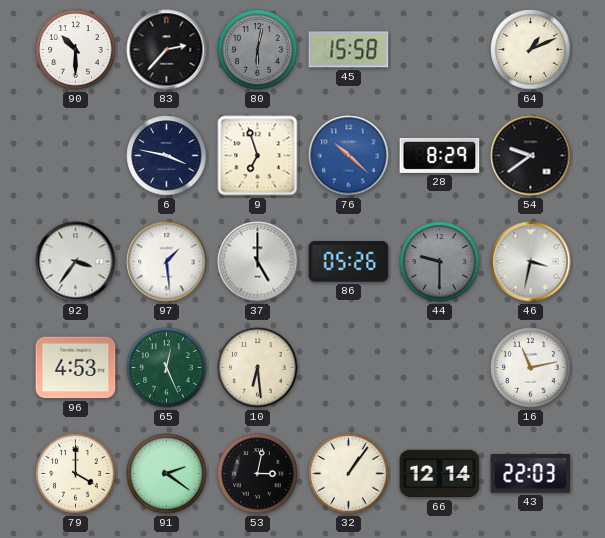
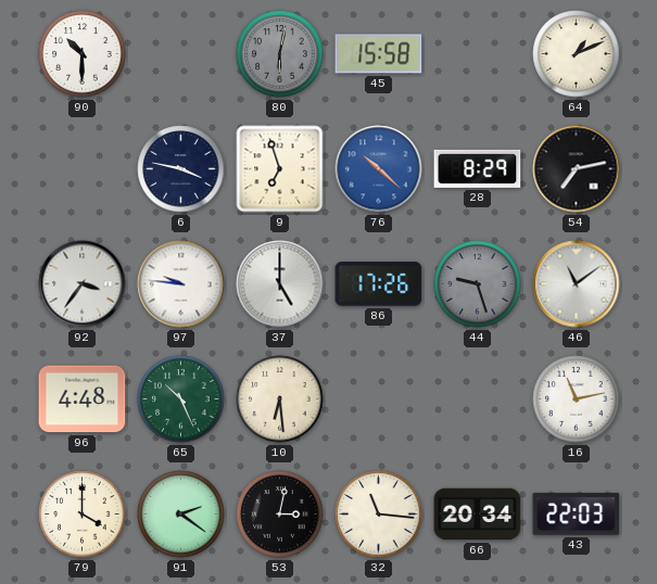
83: 2:37 -> none (167, 50)
54: 9:39 -> 7:13 (577, 169)
97: 1:29 -> 9:46 (181, 284)
86: 05:26 -> 17:26 (379, 284)
44: 9:30 -> 9:27 (478, 284)
46: 3:32 -> 11:09 (577, 284)
96: 4:53 -> 4:48 (83, 399)
65: 12:26 -> 10:26 (181, 399)
32: 1:06 -> 11:16 (379, 515)
66: 12:14 -> 20:34 (478, 515)
